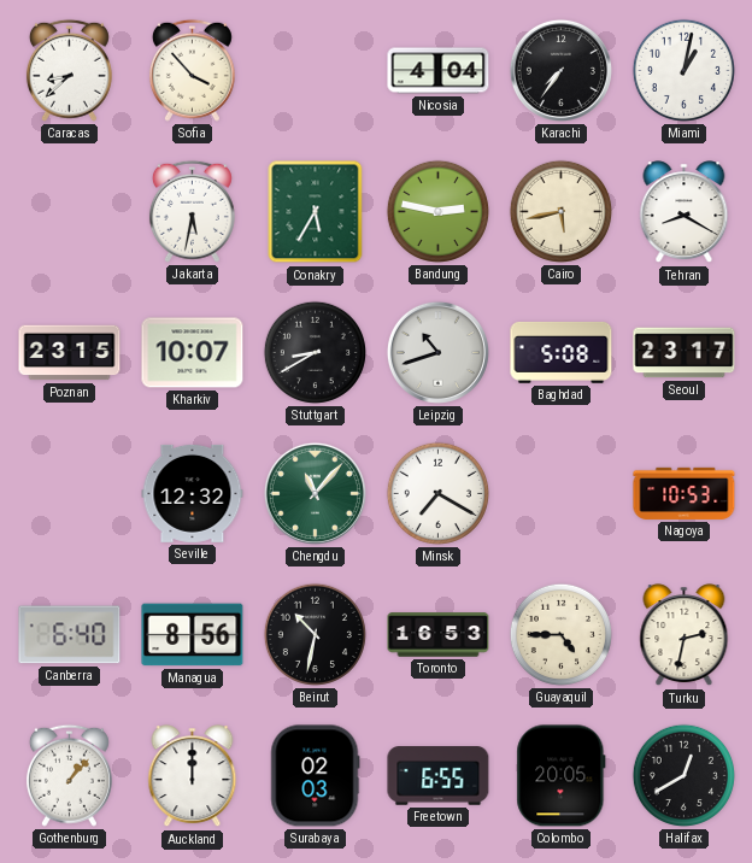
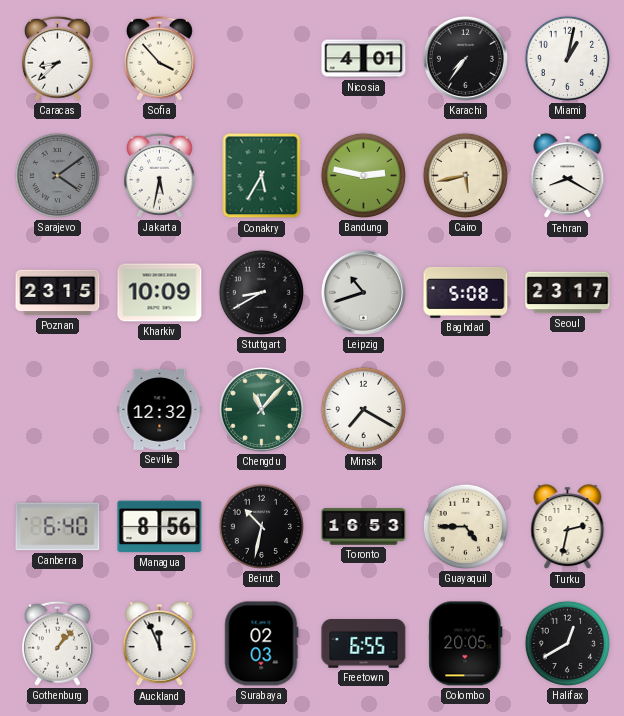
Nicosia: 4:04 -> 4:01 (364, 59)
Sarajevo: none -> 4:09 (57, 175)
Kharkiv: 10:07 -> 10:09 (160, 293)
Nagoya: 10:53 -> none (685, 493)
Auckland: 12:00 -> 11:56 (160, 644)
